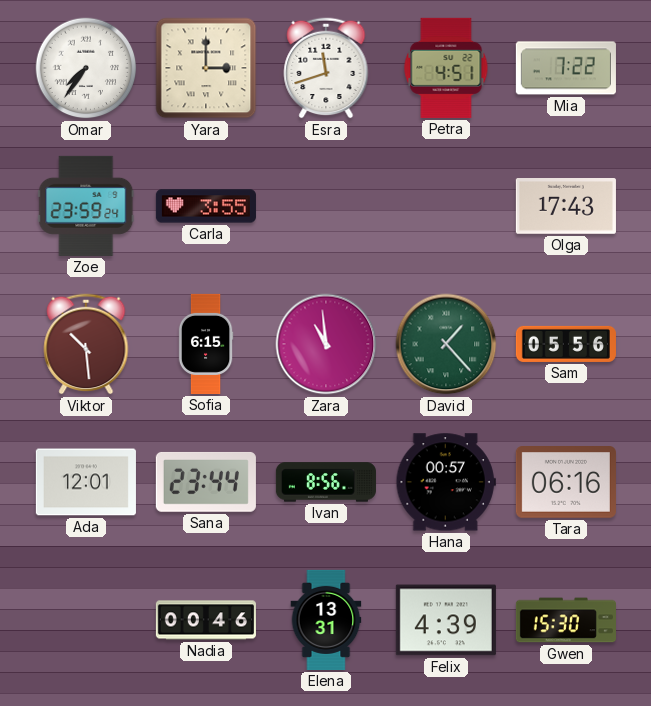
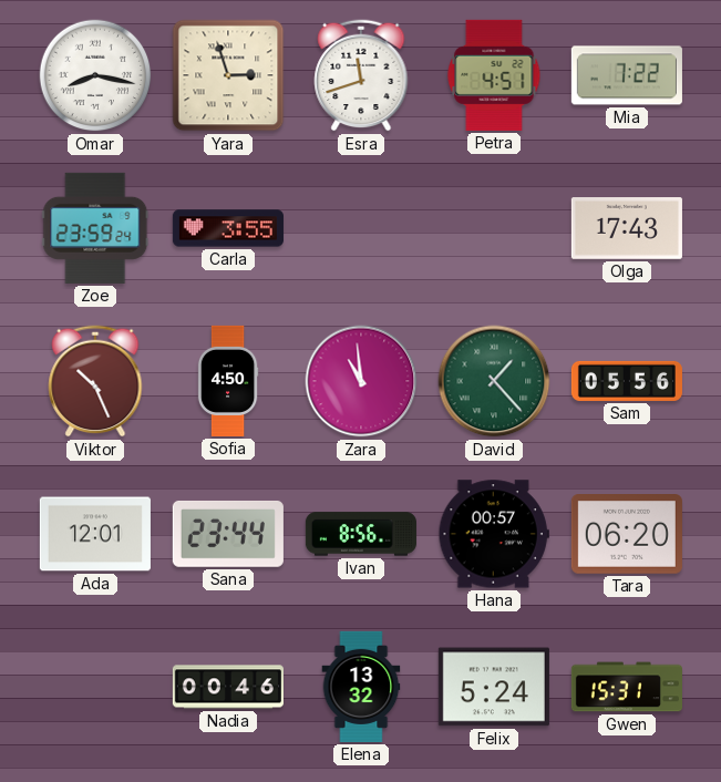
Omar: 7:36 -> 8:17 (95, 75)
Yara: 3:00 -> 2:57 (228, 75)
Viktor: 10:29 -> 10:26 (95, 381)
Sofia: 6:15 -> 4:50 (228, 381)
Tara: 06:16 -> 06:20 (627, 535)
Elena: 13:31 -> 13:32 (361, 687)
Felix: 4:39 -> 5:24 (494, 687)
Gwen: 15:30 -> 15:31 (627, 687)
